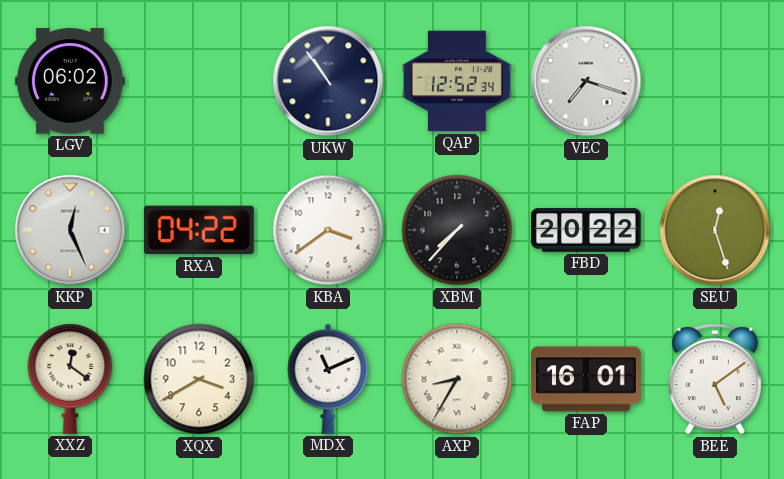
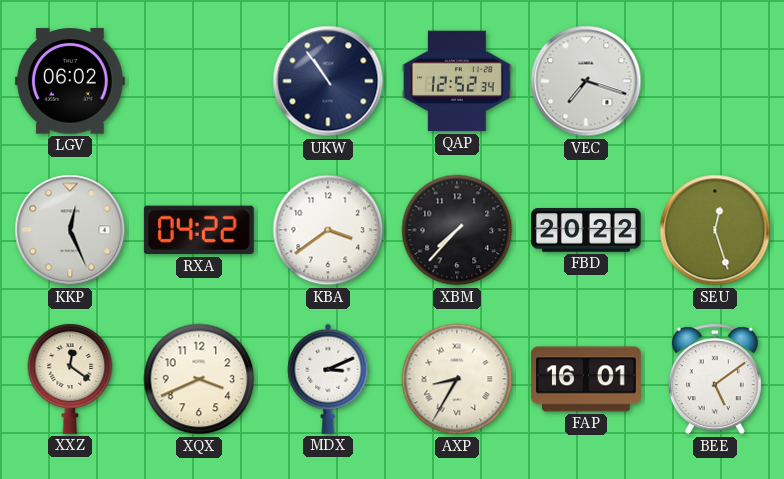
XQX: 3:40 -> 3:41 (199, 379)
MDX: 11:11 -> 3:11 (328, 379)
